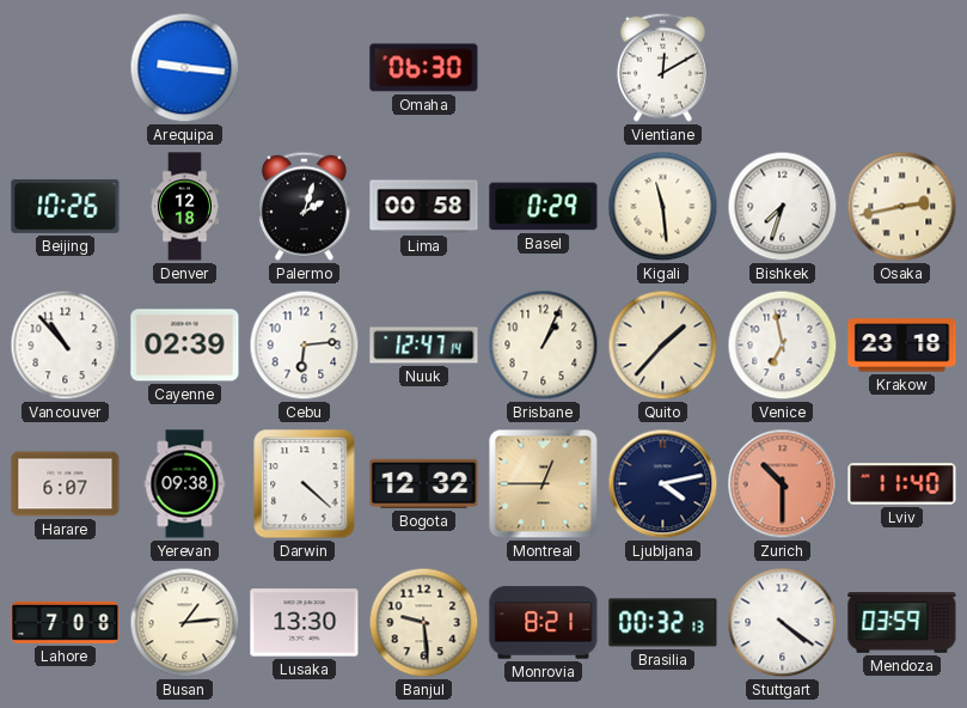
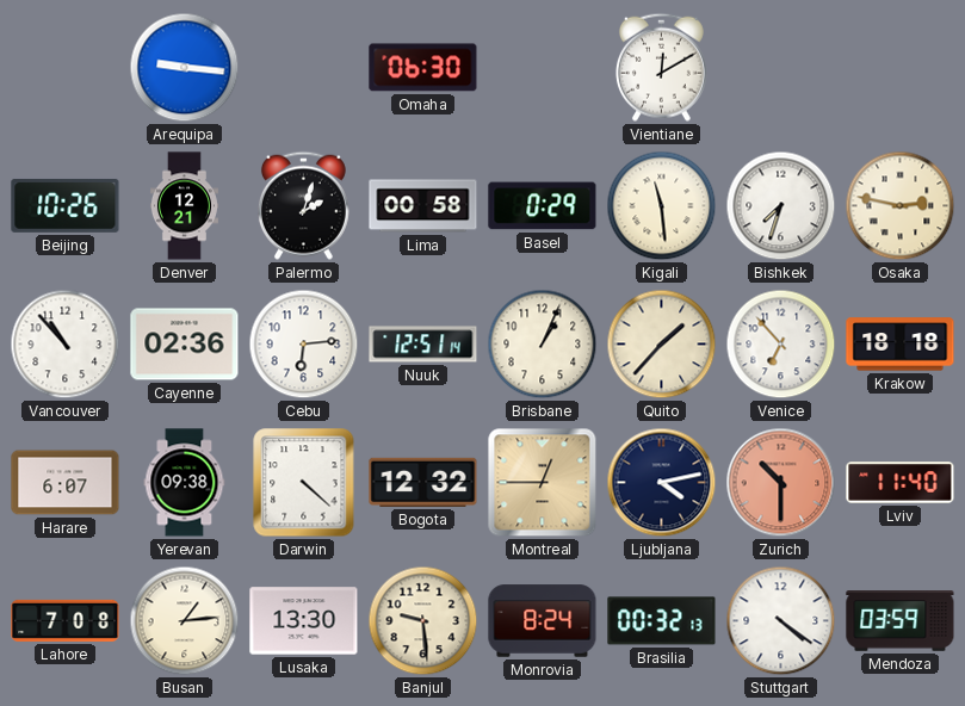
Denver: 12:18 -> 12:21 (184, 206)
Osaka: 2:43 -> 2:47 (901, 206)
Cayenne: 02:39 -> 02:36 (185, 345)
Nuuk: 12:47 -> 12:51 (423, 345)
Venice: 6:58 -> 6:53 (781, 345)
Krakow: 23:18 -> 18:18 (901, 345)
Monrovia: 8:21 -> 8:24 (543, 621)
